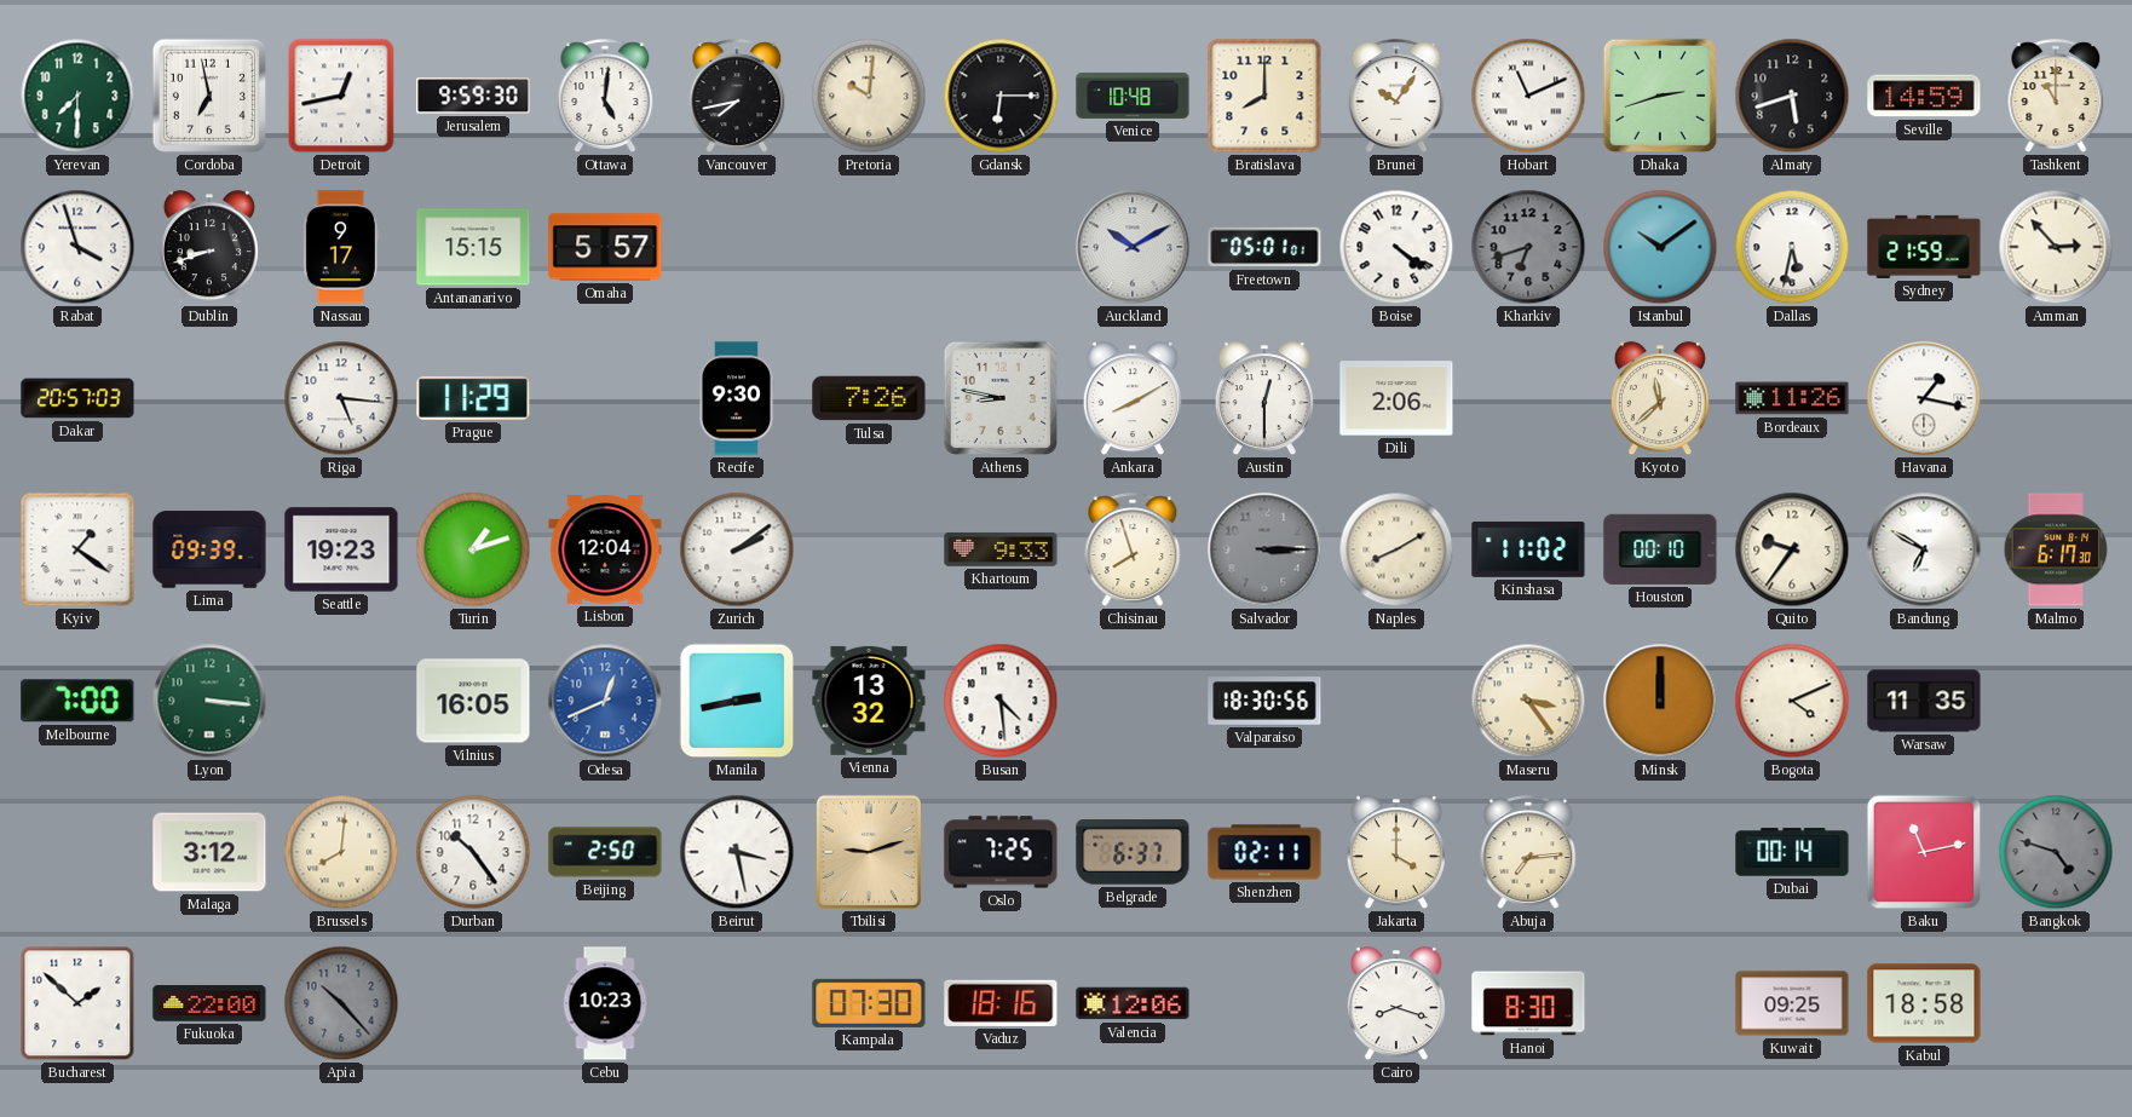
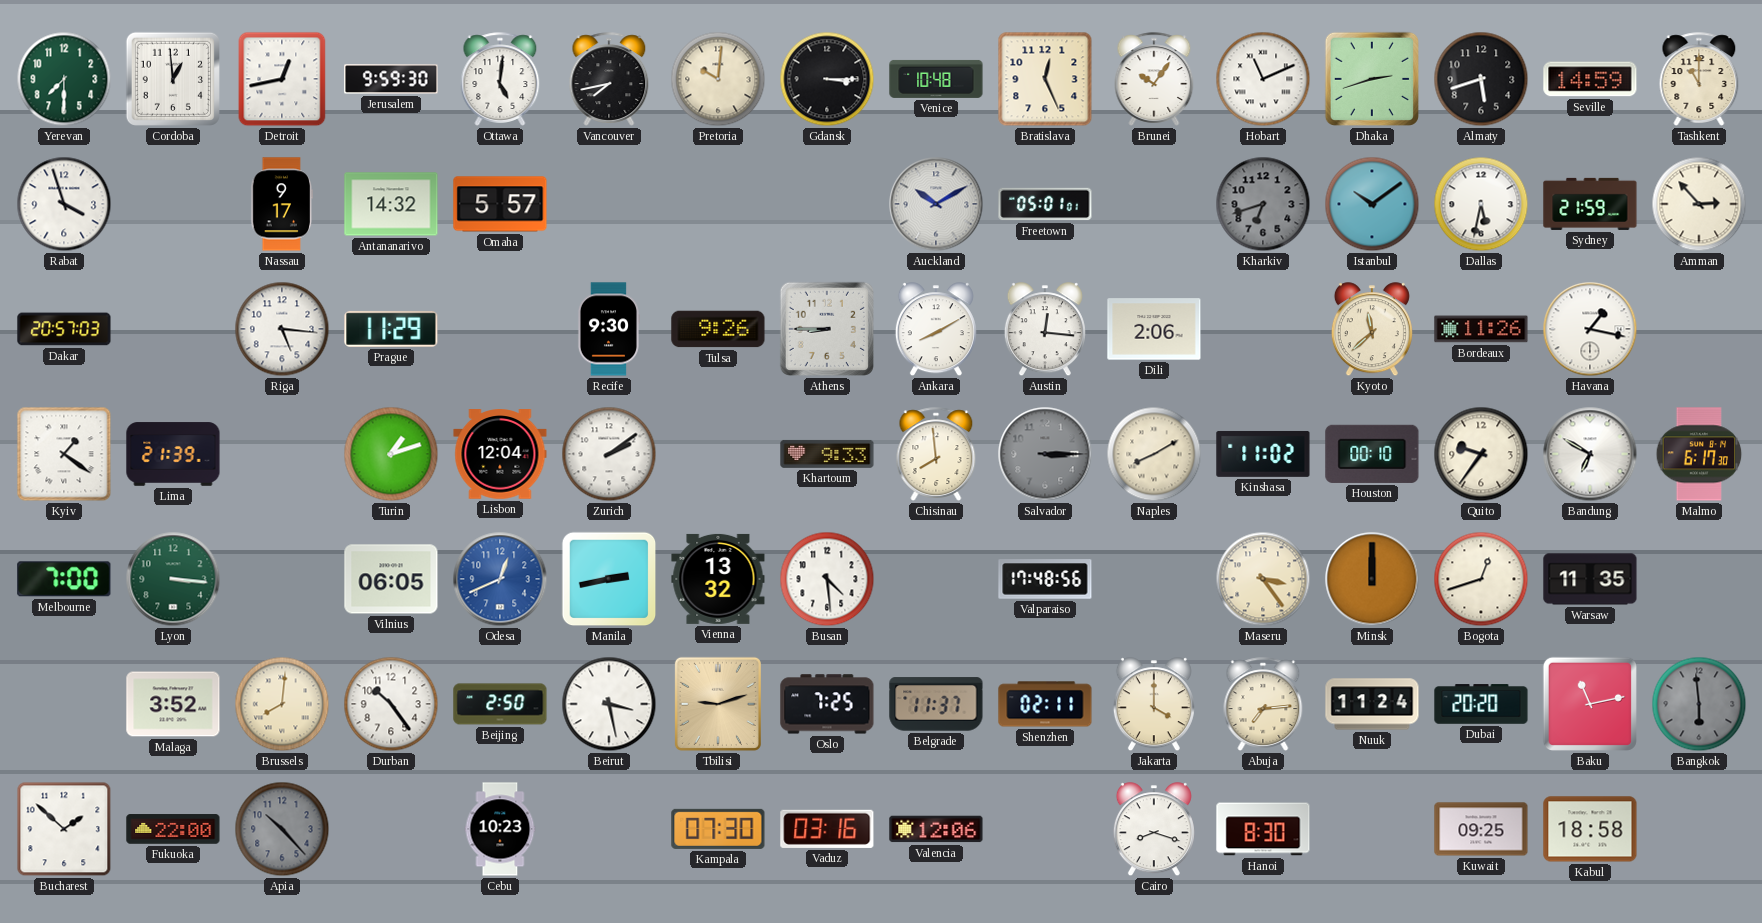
Cordoba: 6:58 -> 12:59 (173, 79)
Gdansk: 6:15 -> 3:15 (827, 79)
Bratislava: 8:00 -> 12:26 (1045, 79)
Dublin: 8:42 -> none (209, 248)
Antananarivo: 15:15 -> 14:32 (391, 204)
Boise: 4:21 -> none (1396, 247)
Tulsa: 7:26 -> 9:26 (718, 329)
Athens: 8:47 -> 8:45 (827, 329)
Austin: 12:30 -> 12:16 (1045, 330)
Lima: 09:39 -> 21:39 (173, 454)
Seattle: 19:23 -> none (341, 549)
Chisinau: 7:57 -> 7:59 (936, 454)
Vilnius: 16:05 -> 06:05 (391, 579)
Valparaiso: 18:30 -> 17:48 (1045, 579)
Bogota: 4:11 -> 12:42 (1481, 579)
Malaga: 3:12 -> 3:52 (173, 704)
Belgrade: 6:37 -> 11:37 (936, 704)
Nuuk: none -> 11:24 (1372, 704)
Dubai: 00:14 -> 20:20 (1481, 704)
Bangkok: 4:48 -> 5:59 (1699, 704)
Vaduz: 18:16 -> 03:16 (827, 829)
